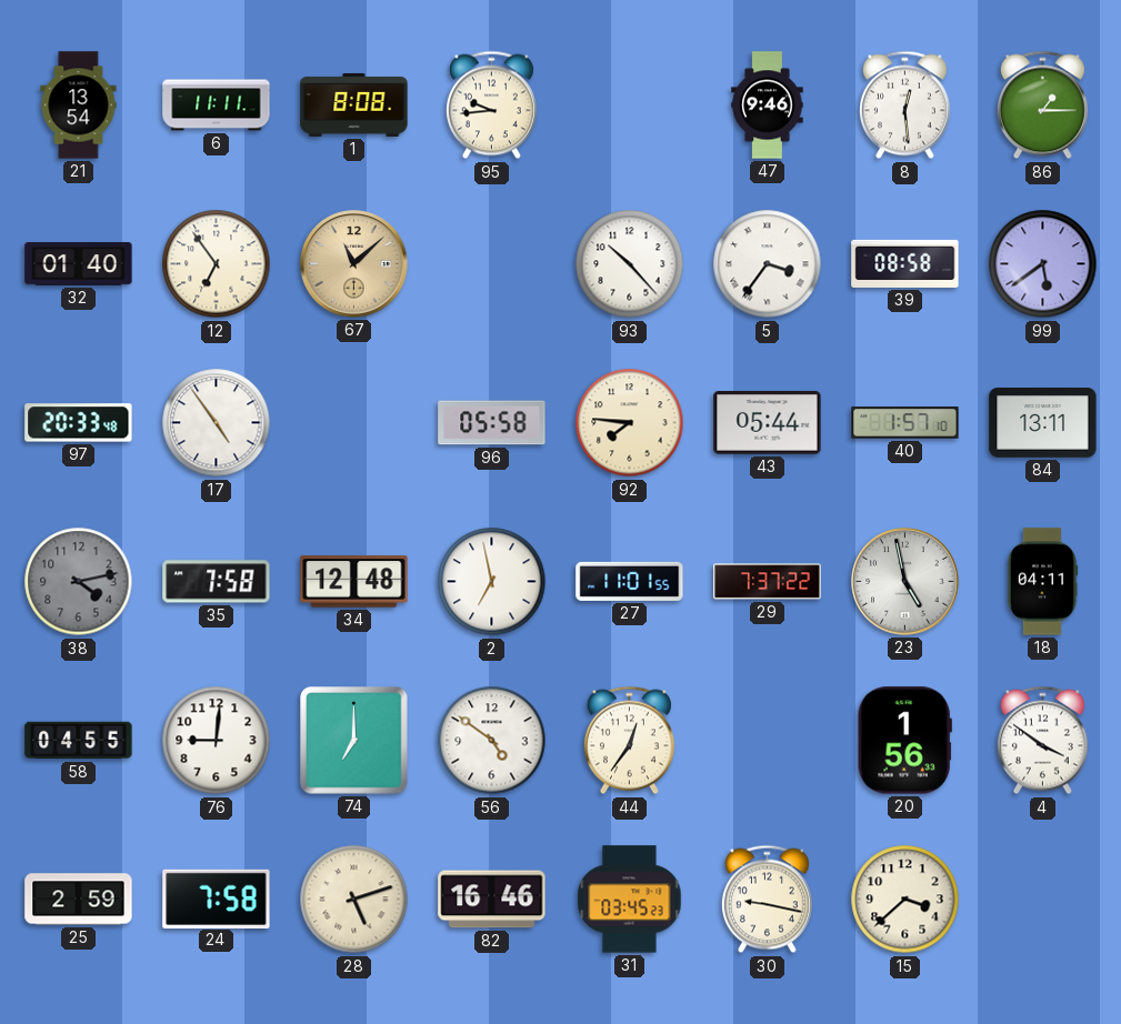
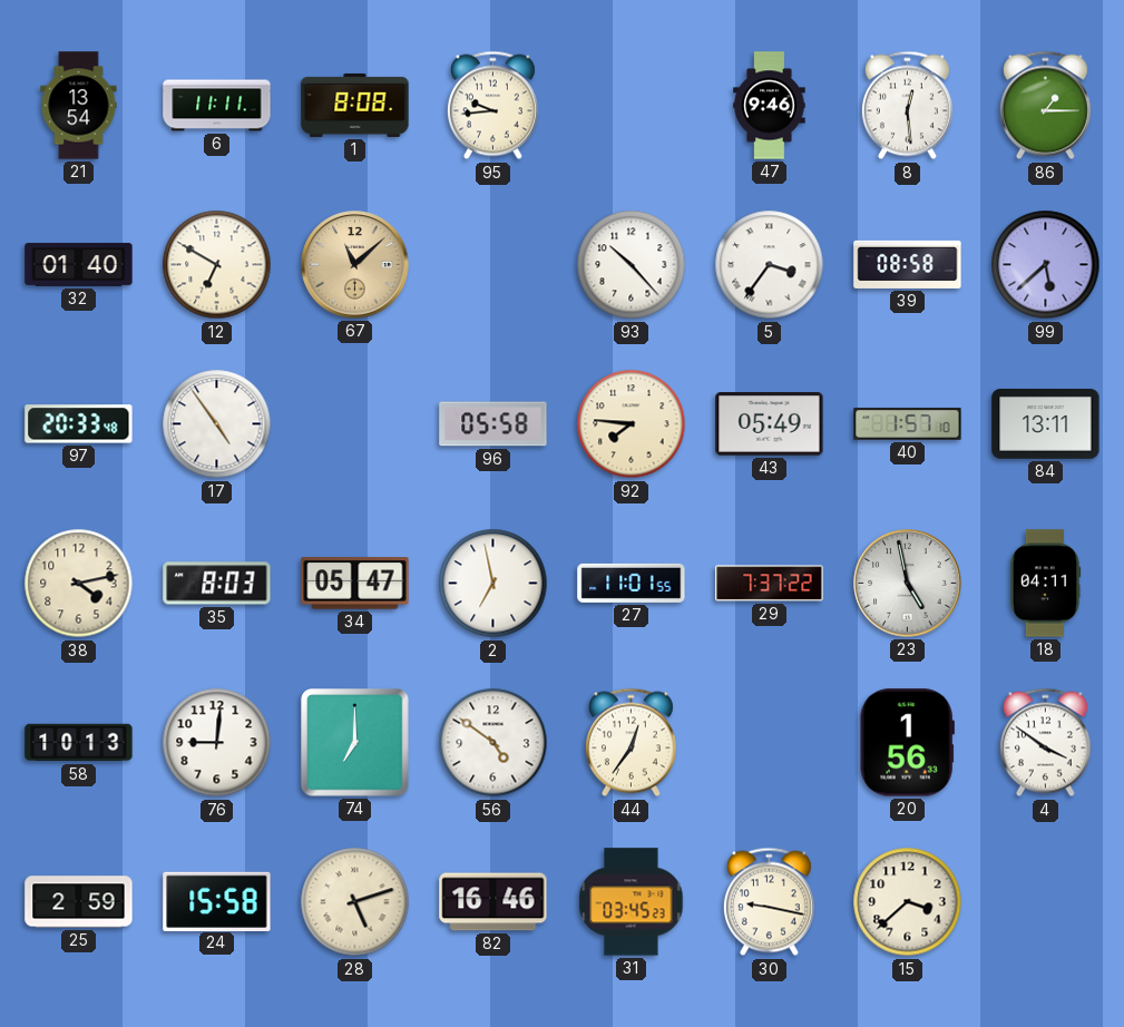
12: 6:54 -> 6:50 (217, 265)
99: 5:39 -> 5:38 (1046, 265)
43: 05:44 -> 05:49 (770, 424)
38 dial: grey -> cream (79, 584)
35: 7:58 -> 8:03 (217, 584)
34: 12:48 -> 05:47 (355, 584)
58: 04:55 -> 10:13 (79, 743)
24: 7:58 -> 15:58 (217, 901)
